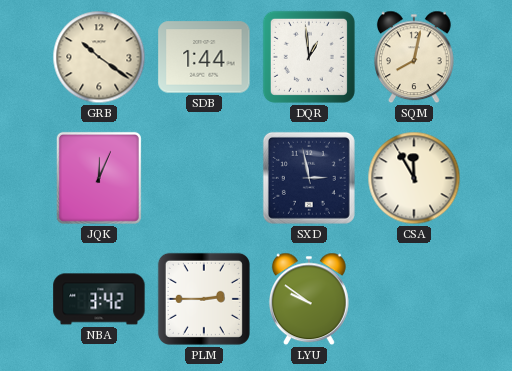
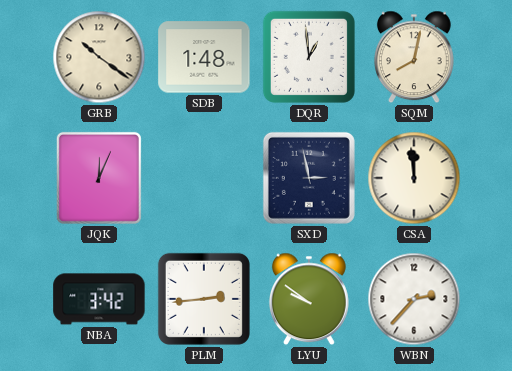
SDB: 1:44 -> 1:48 (204, 57)
CSA: 11:55 -> 11:59 (414, 178)
PLM: 2:45 -> 2:44 (204, 299)
WBN: none -> 2:37 (414, 299)
